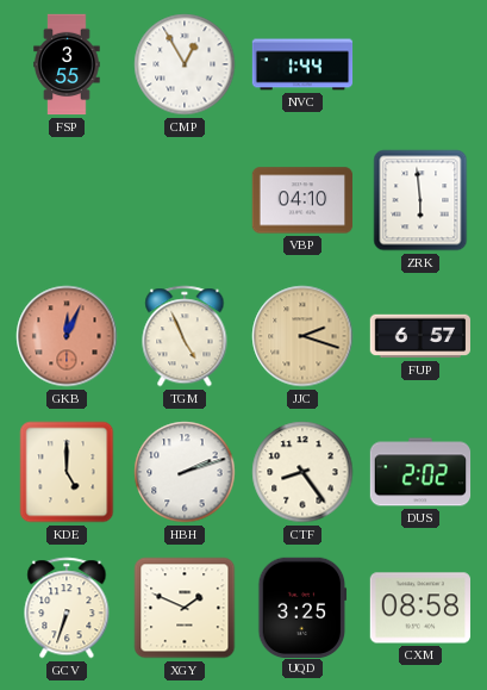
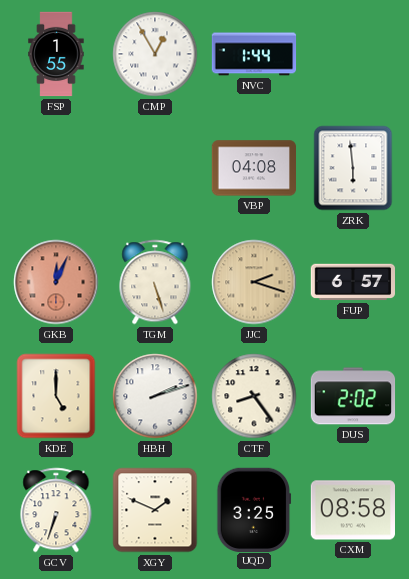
FSP: 3:55 -> 1:55 (56, 54)
VBP: 04:10 -> 04:08 (254, 168)
TGM: 4:56 -> 5:27 (155, 282)
